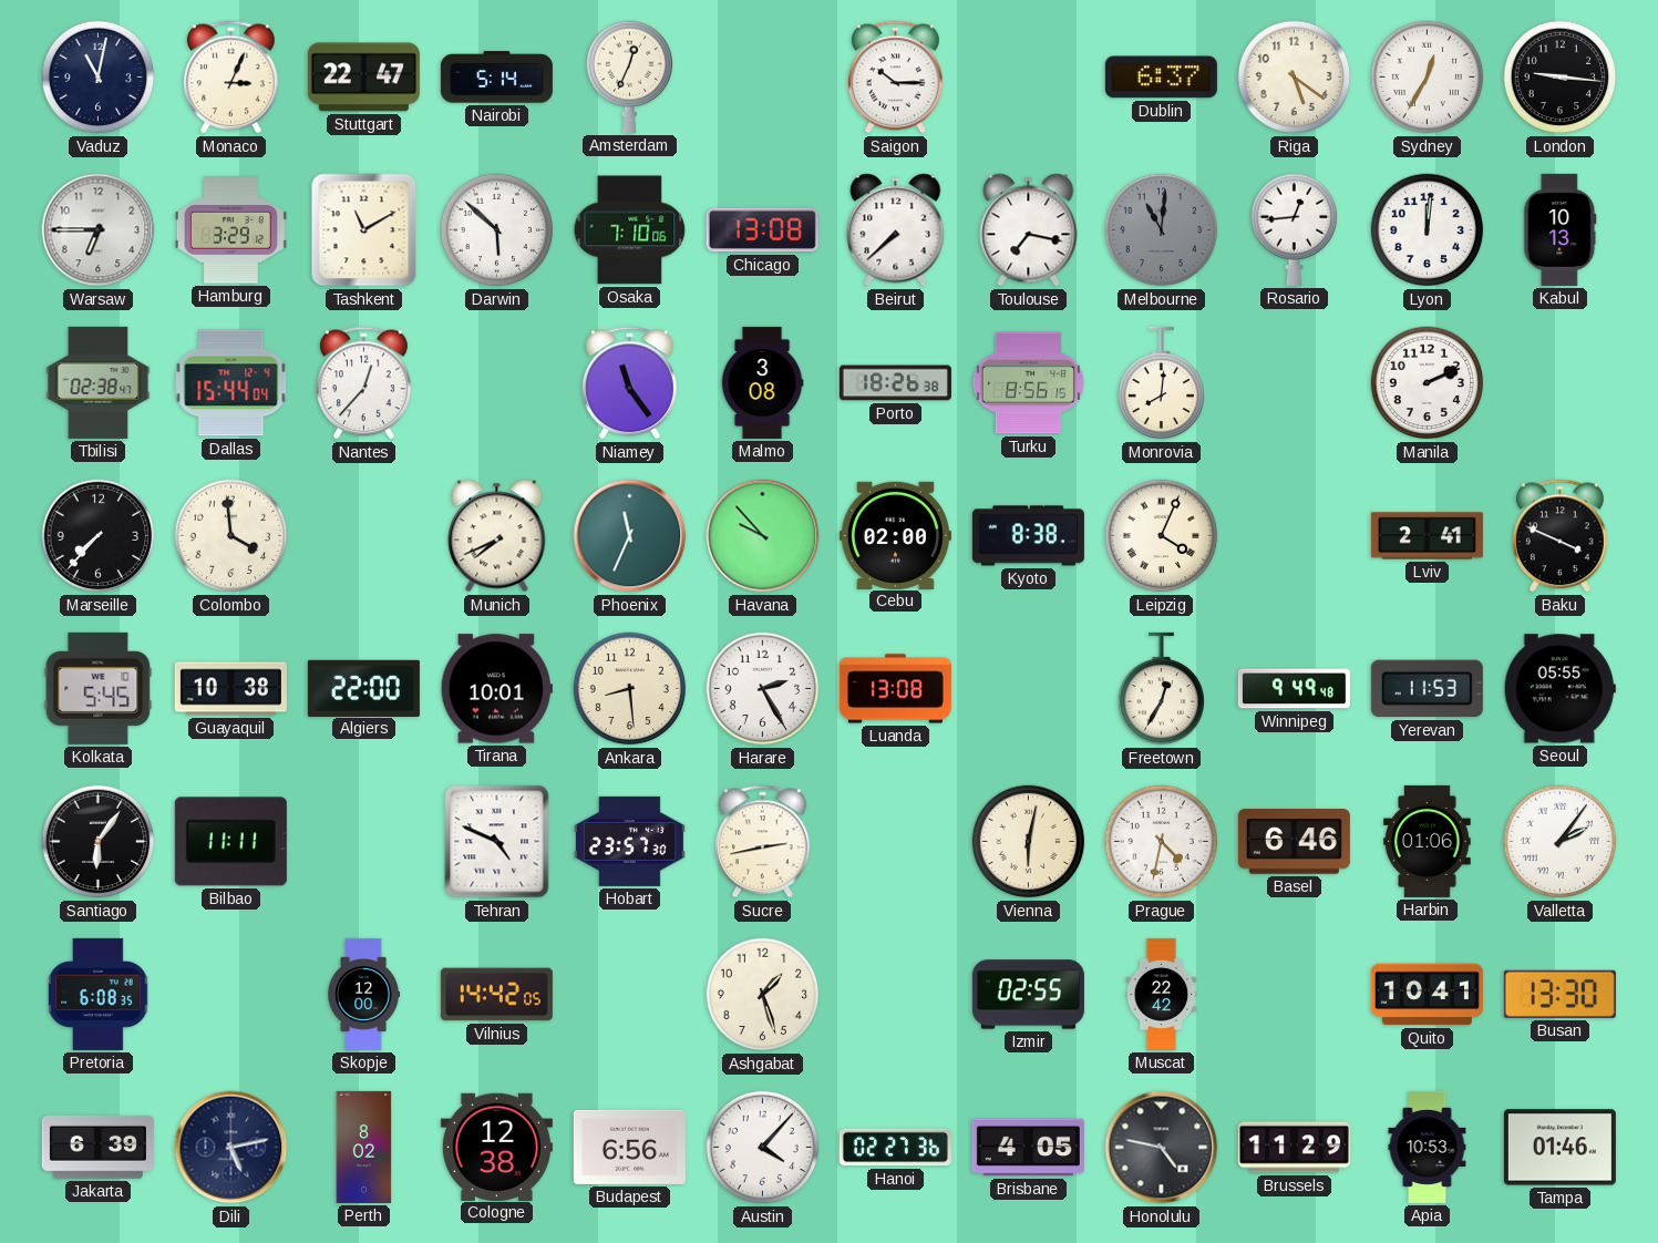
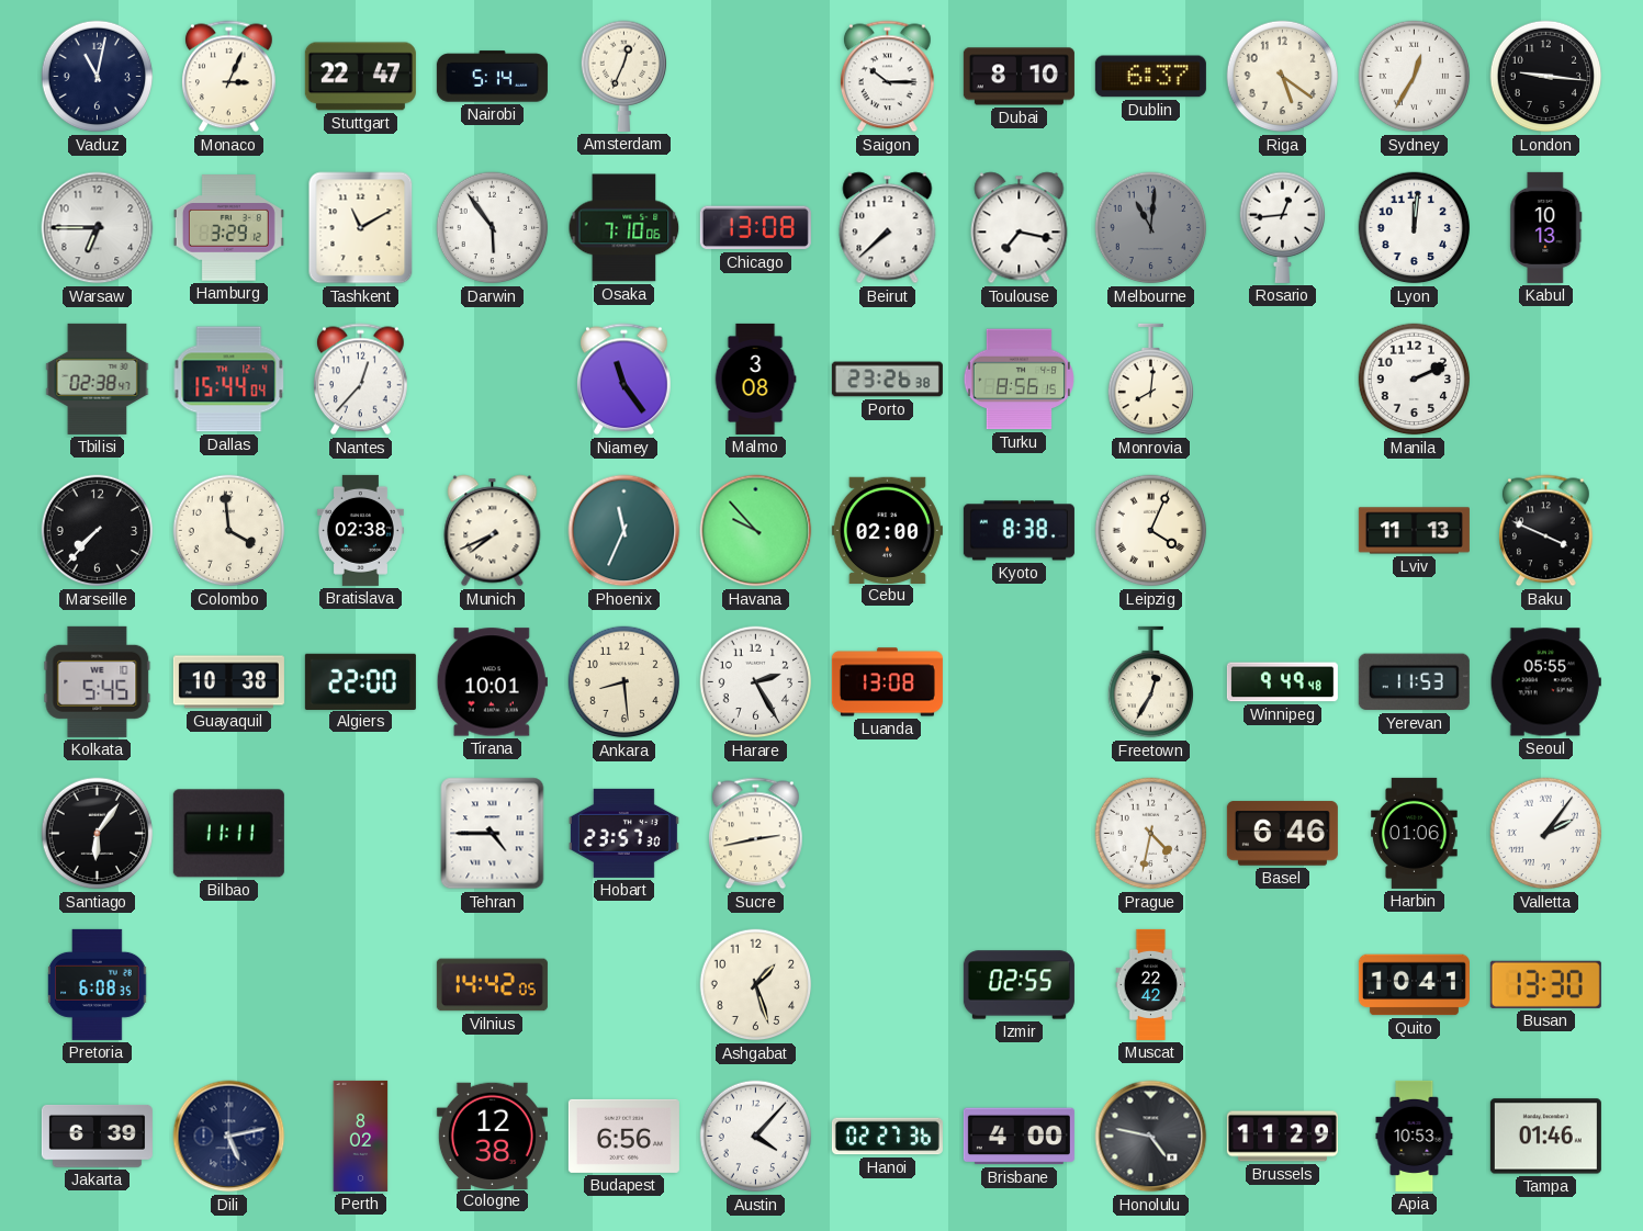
Dubai: none -> 8:10 (1019, 77)
Darwin: 5:52 -> 5:54 (493, 228)
Porto: 18:26 -> 23:26 (887, 380)
Bratislava: none -> 02:38 (360, 530)
Lviv: 2:41 -> 11:13 (1414, 531)
Tehran: 4:49 -> 4:45 (493, 834)
Vienna: 6:02 -> none (1029, 842)
Skopje: 12:00 -> none (364, 994)
Brisbane: 4:05 -> 4:00 (1019, 1137)
